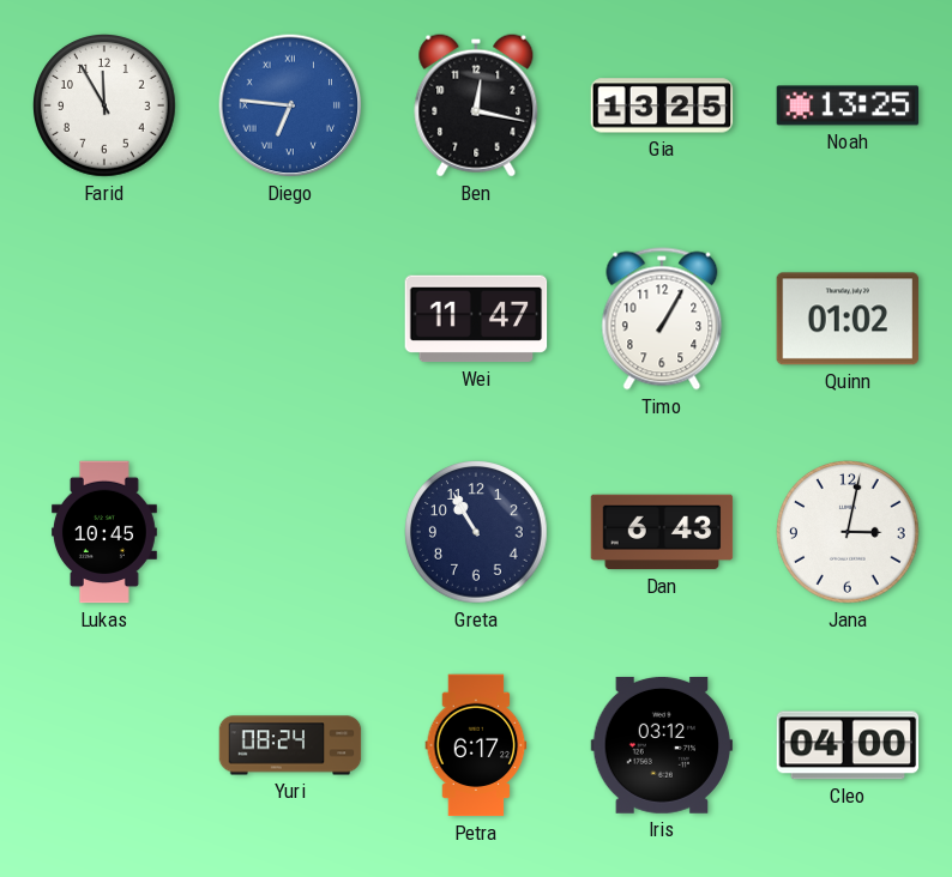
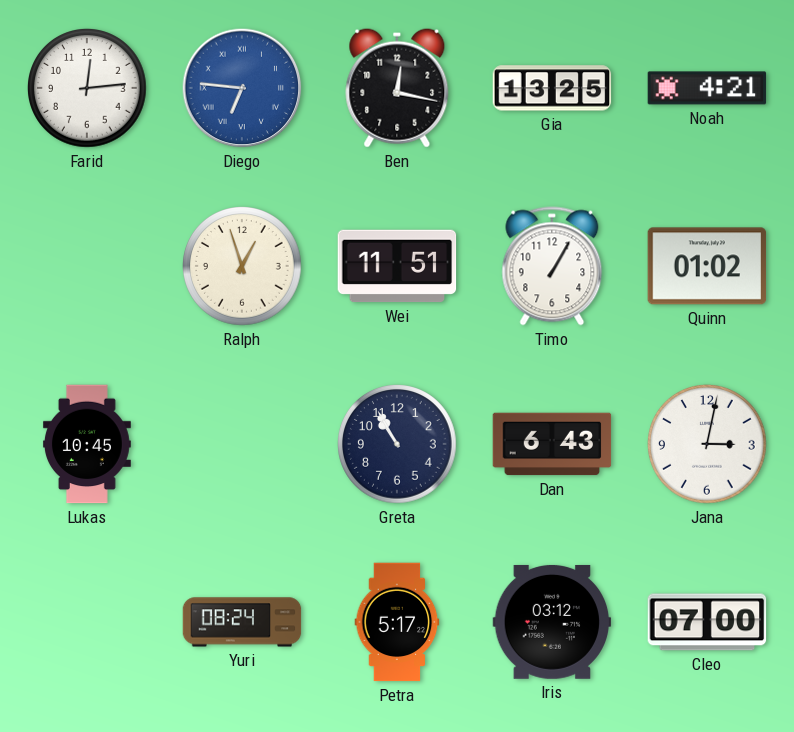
Farid: 11:55 -> 12:14 (88, 89)
Noah: 13:25 -> 4:21 (707, 88)
Ralph: none -> 12:57 (243, 267)
Wei: 11:47 -> 11:51 (397, 266)
Petra: 6:17 -> 5:17 (397, 622)
Cleo: 04:00 -> 07:00 (707, 622)
